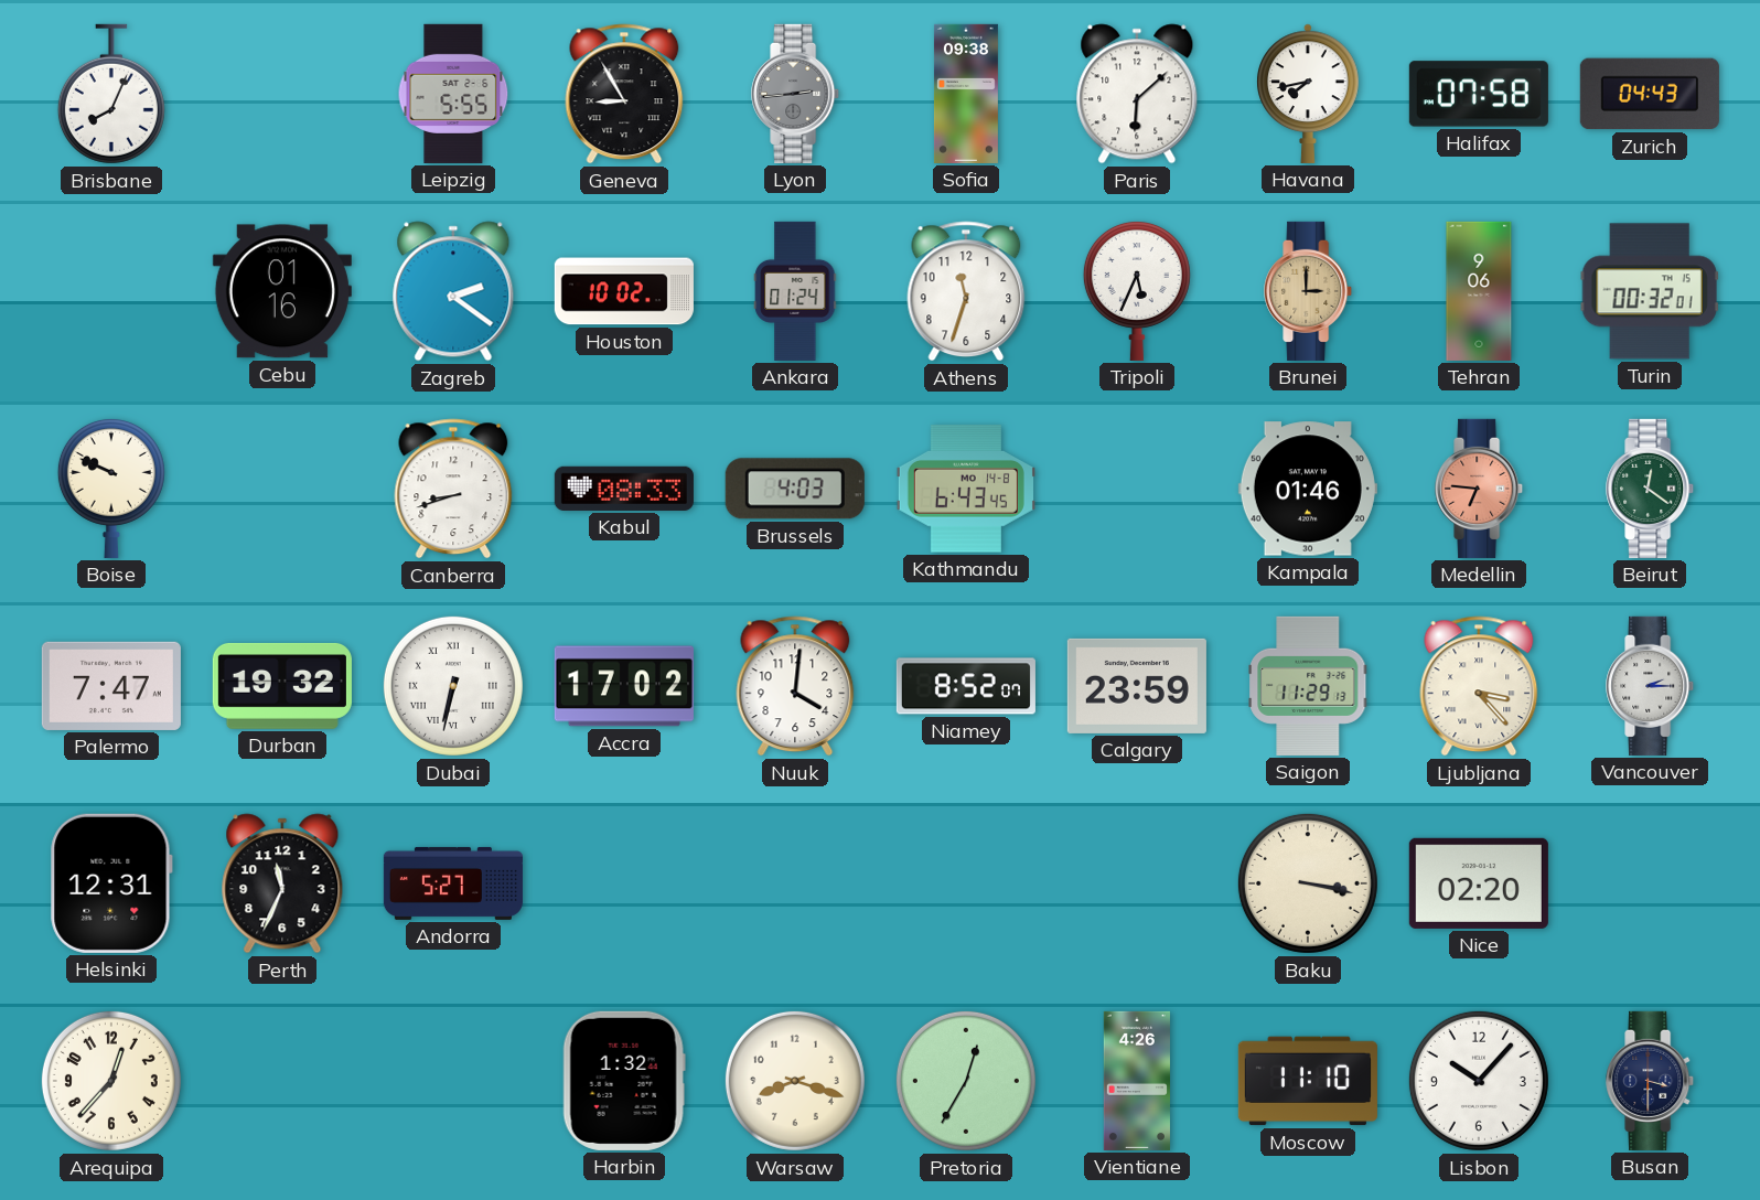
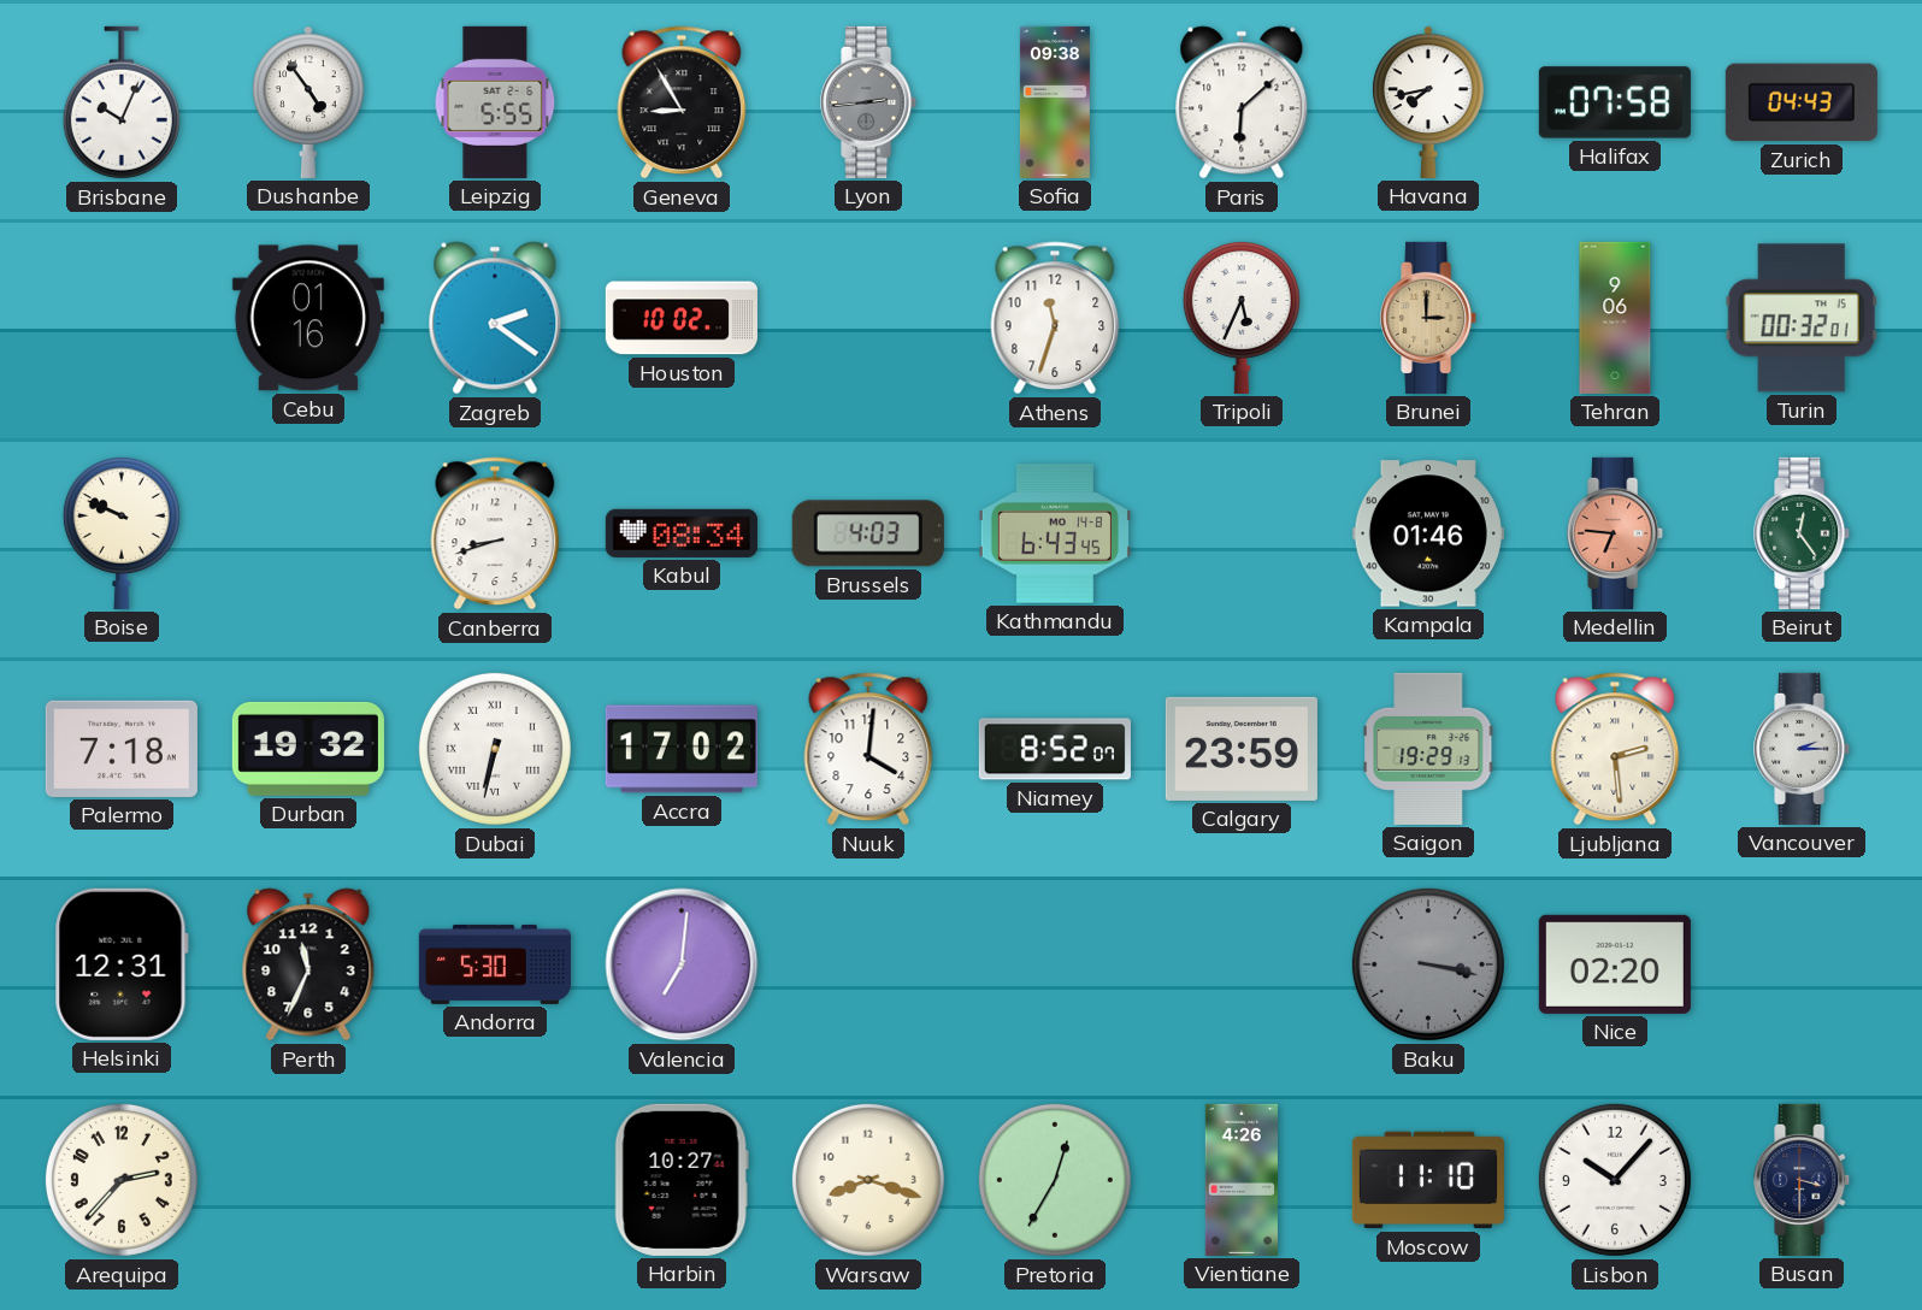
Brisbane: 8:04 -> 10:04 (122, 102)
Dushanbe: none -> 4:54 (308, 102)
Ankara: 01:24 -> none (795, 291)
Kabul: 08:33 -> 08:34 (682, 533)
Beirut: 12:21 -> 12:24 (1803, 533)
Palermo: 7:47 -> 7:18 (122, 749)
Saigon: 11:29 -> 19:29 (1428, 749)
Ljubljana: 3:23 -> 2:29 (1615, 749)
Andorra: 5:27 -> 5:30 (495, 964)
Valencia: none -> 7:01 (682, 964)
Baku dial: cream -> grey (1428, 964)
Arequipa: 12:37 -> 2:37 (122, 1180)
Harbin: 1:32 -> 10:27 (682, 1180)
